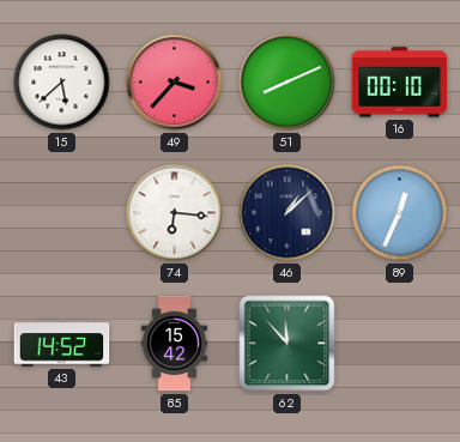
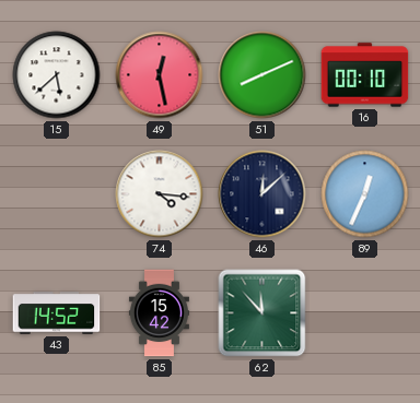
49: 3:37 -> 12:28 (160, 75)
74: 6:16 -> 4:16 (160, 194)
46: 1:08 -> 12:08 (262, 194)
